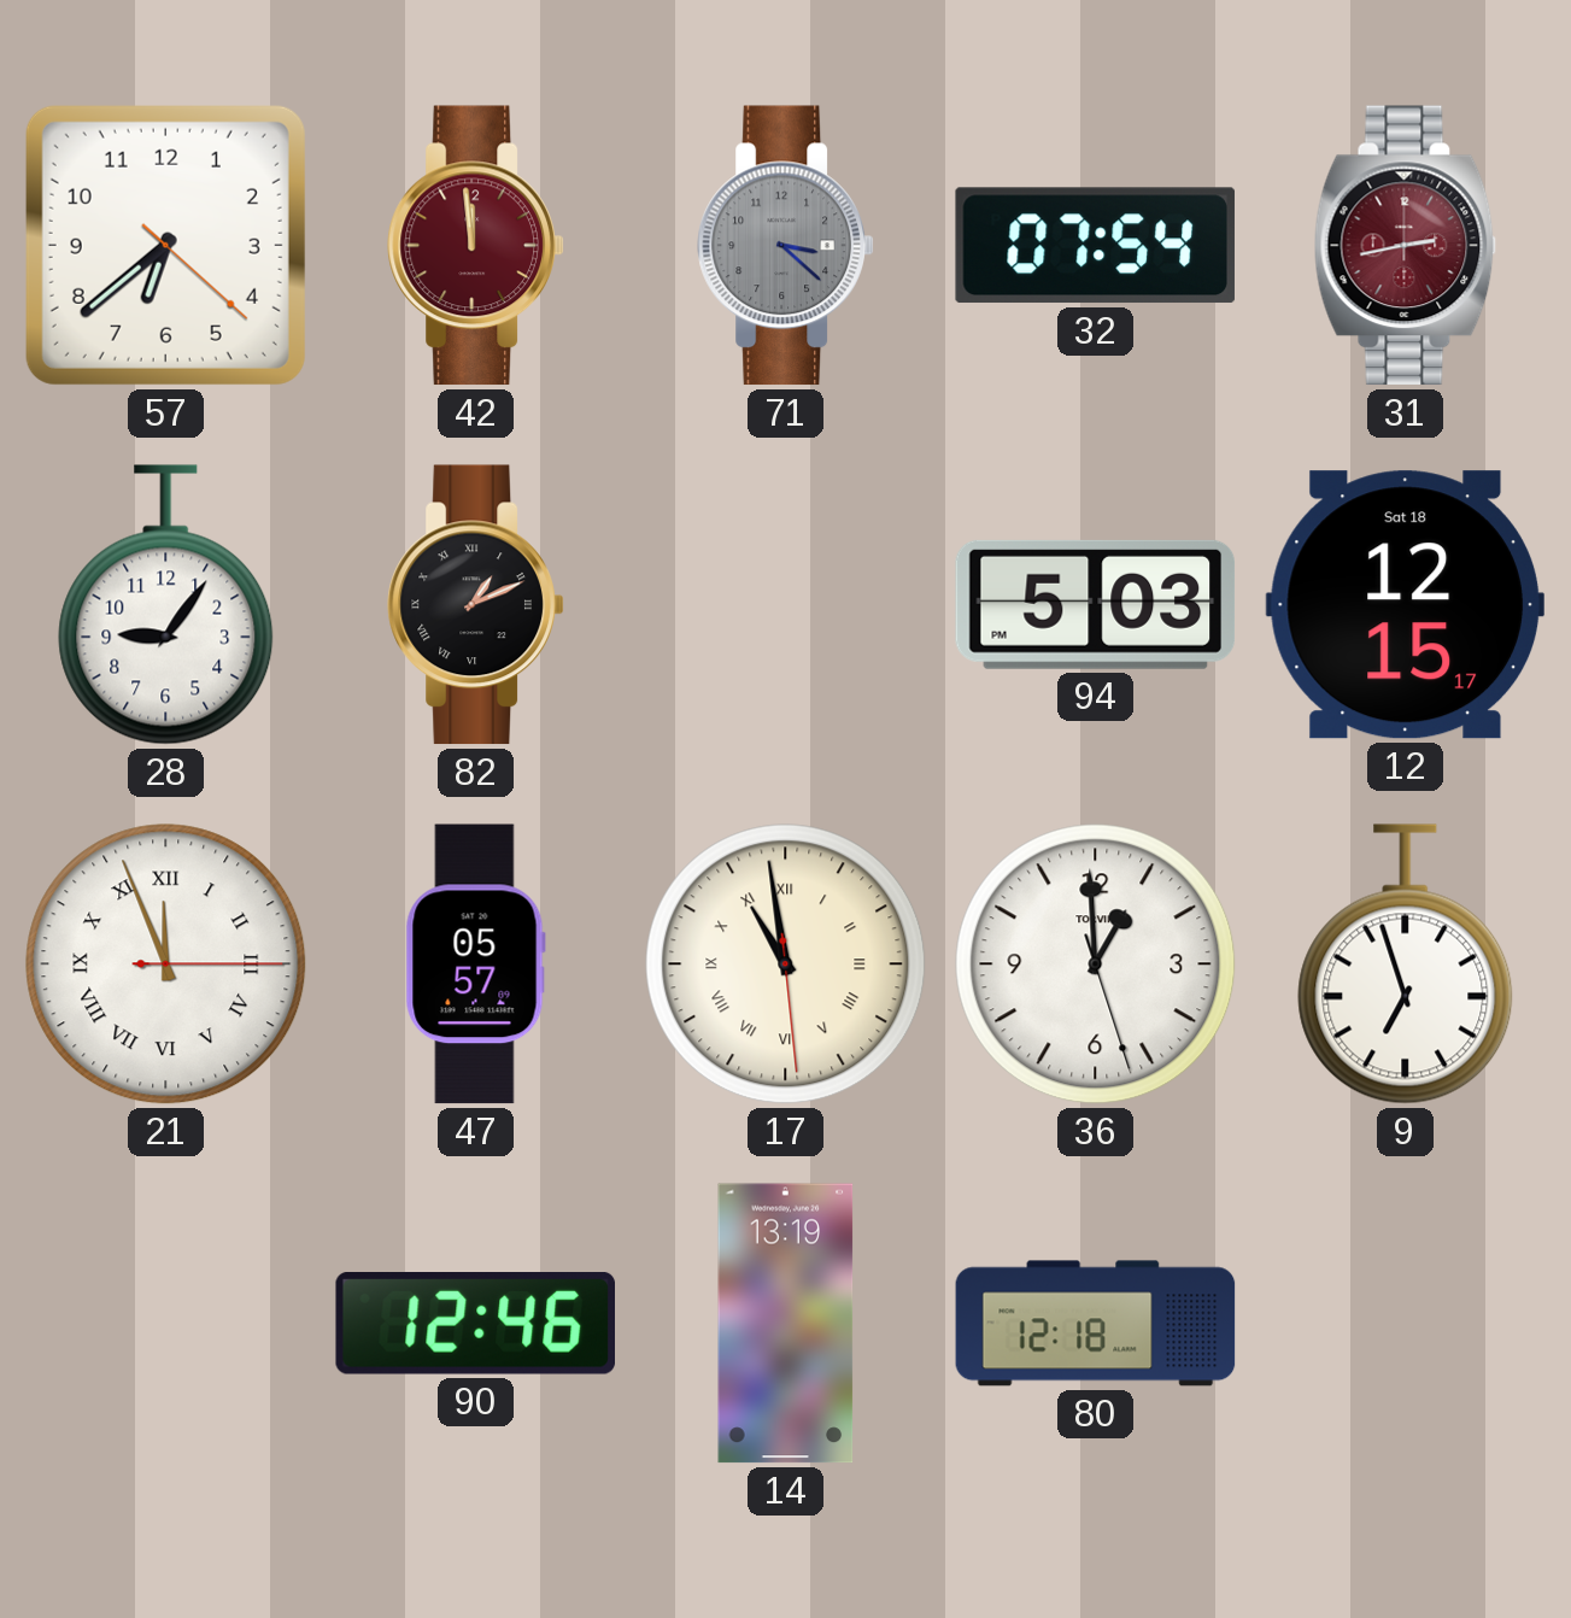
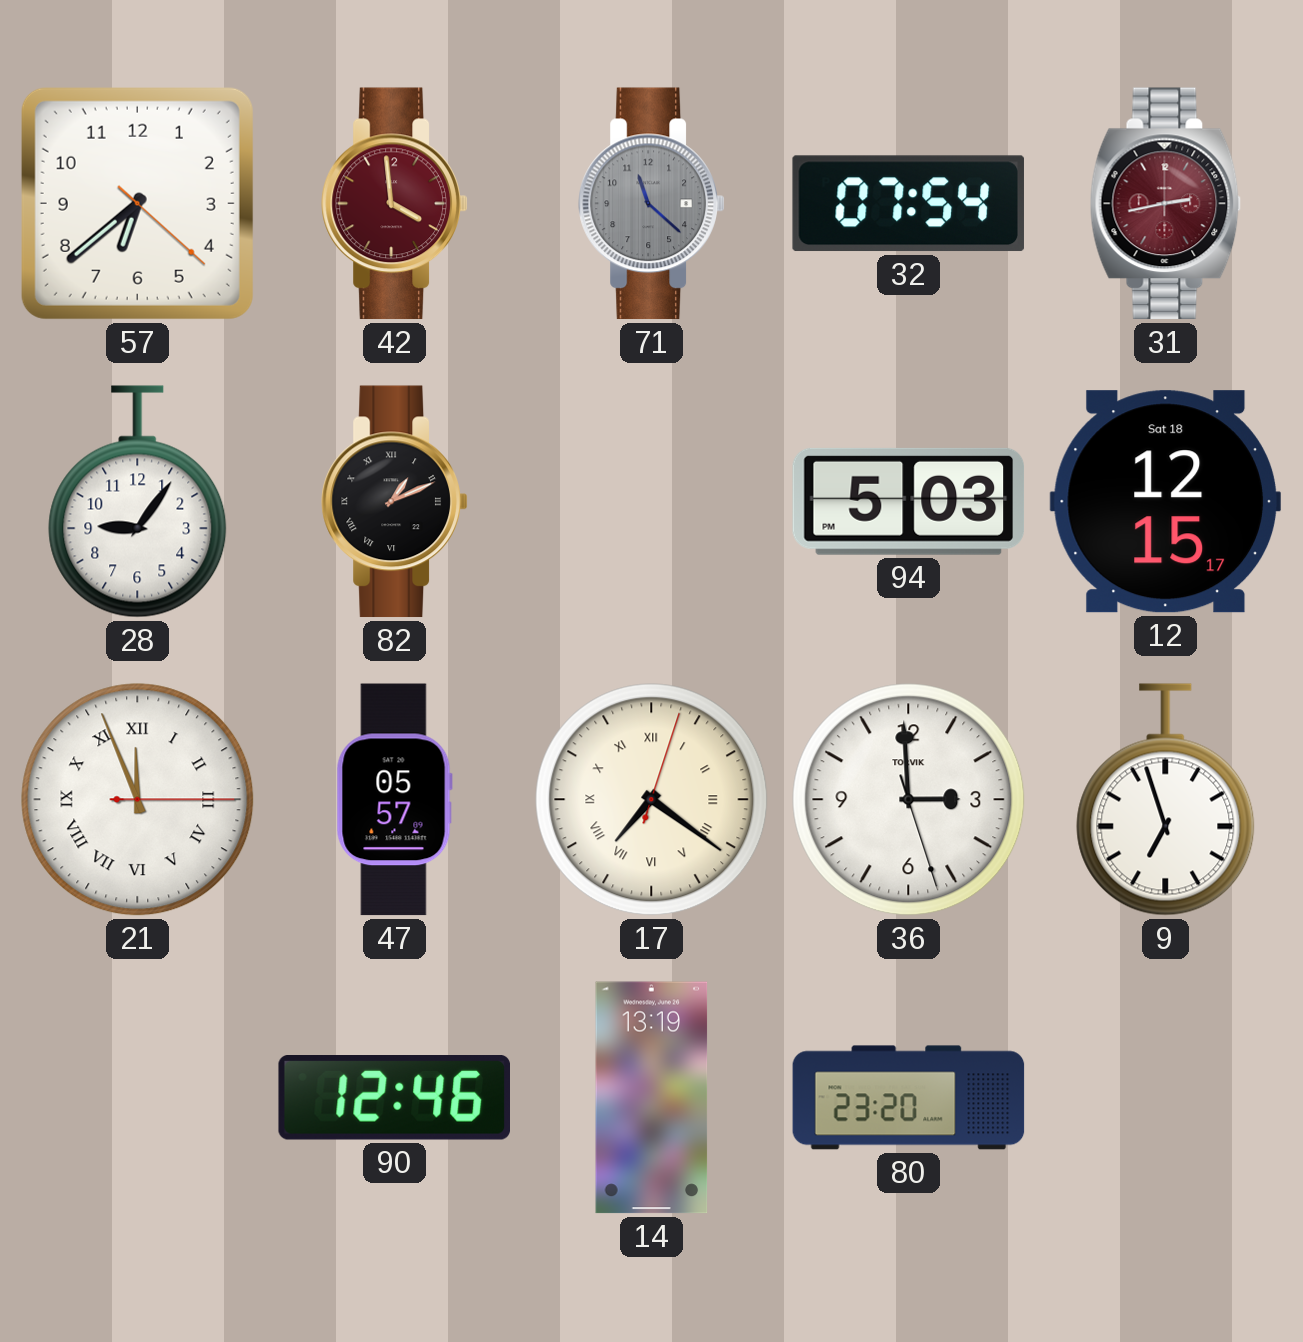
42: 11:59 -> 3:59 (395, 204)
71: 3:22 -> 11:22 (652, 204)
17: 10:58 -> 7:21 (652, 800)
36: 12:59 -> 2:59 (909, 800)
80: 12:18 -> 23:20 (909, 1098)
